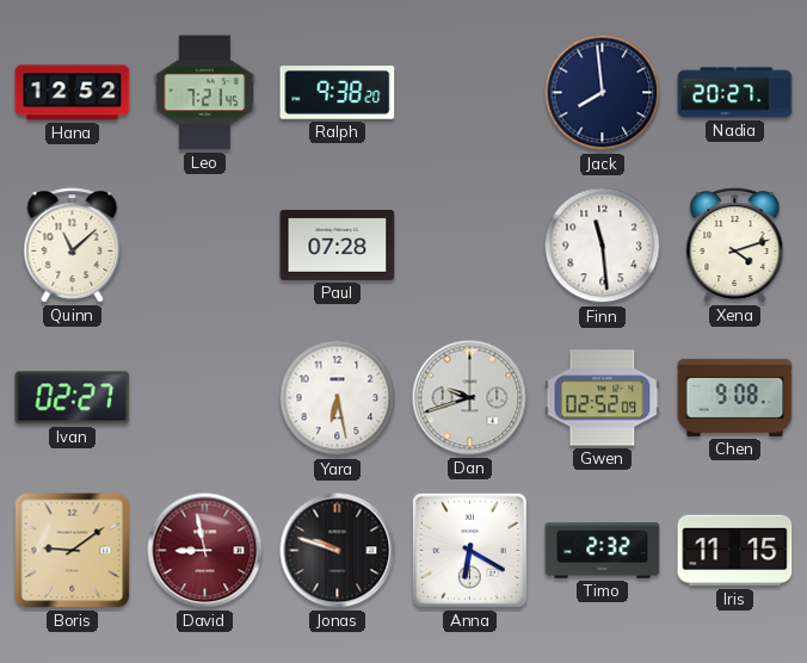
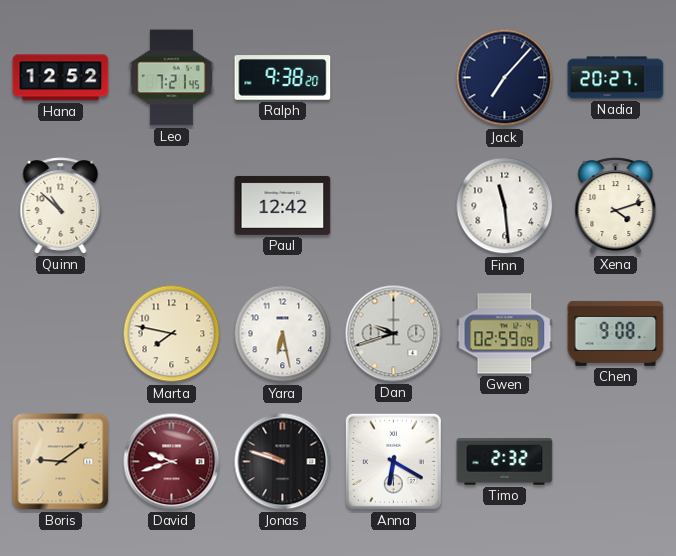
Jack: 7:59 -> 7:07 (505, 78)
Quinn: 11:08 -> 10:52 (61, 206)
Paul: 07:28 -> 12:42 (283, 205)
Ivan: 02:27 -> none (73, 398)
Marta: none -> 7:47 (172, 334)
Gwen: 02:52 -> 02:59 (505, 334)
David: 8:58 -> 9:42 (172, 462)
Iris: 11:15 -> none (735, 551)
